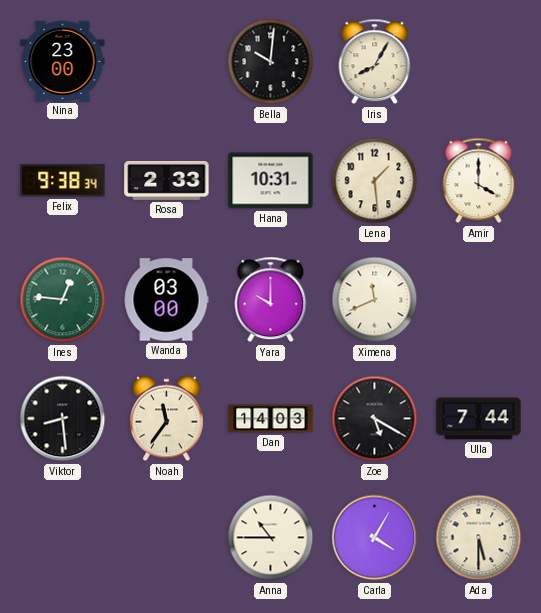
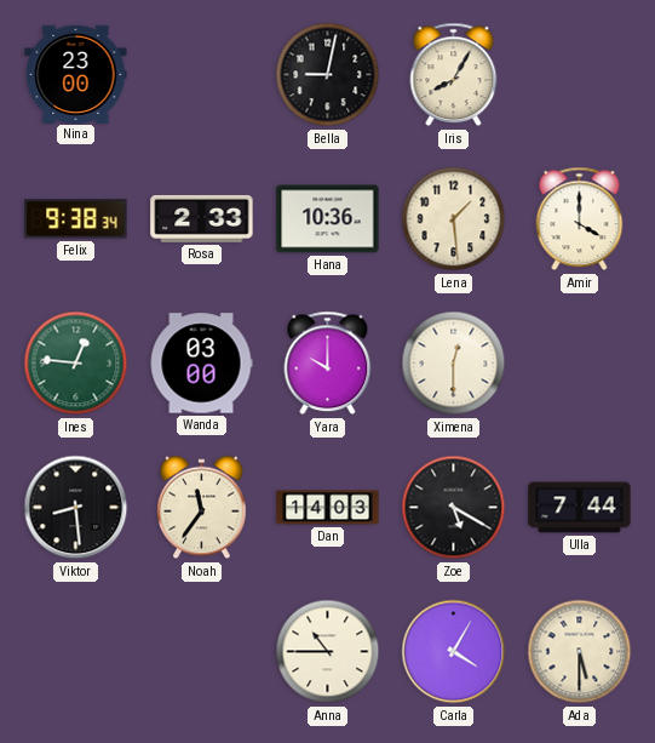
Bella: 10:01 -> 9:02 (328, 75)
Hana: 10:31 -> 10:36 (328, 219)
Ximena: 11:41 -> 12:30 (454, 364)
